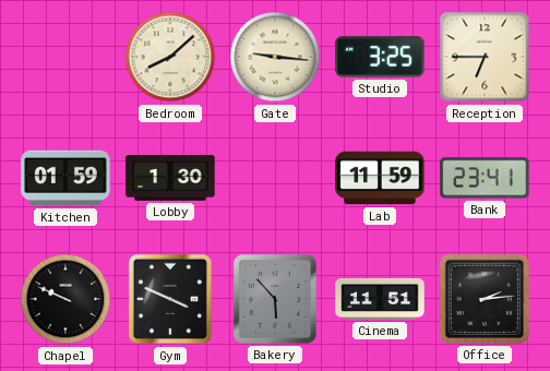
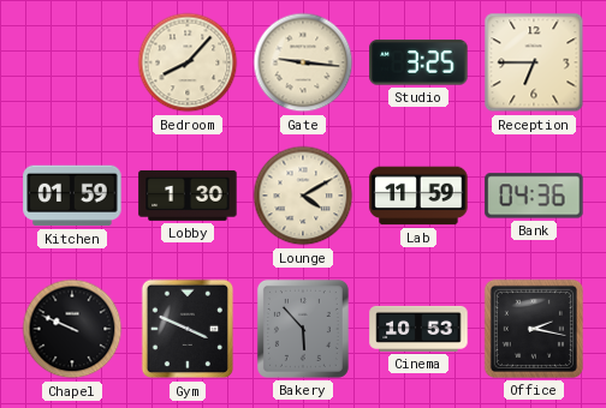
Bedroom: 8:08 -> 8:07 (188, 62)
Lounge: none -> 4:10 (303, 196)
Bank: 23:41 -> 04:36 (534, 196)
Cinema: 11:51 -> 10:53 (418, 329)
Office: 2:14 -> 2:17 (534, 329)
